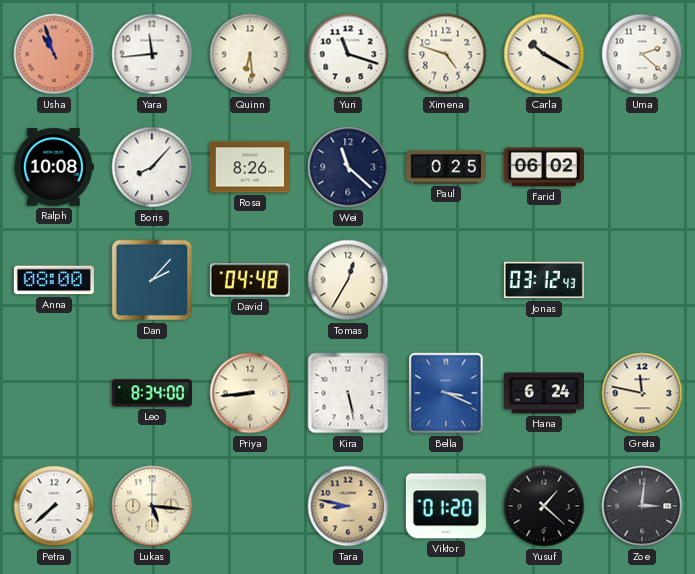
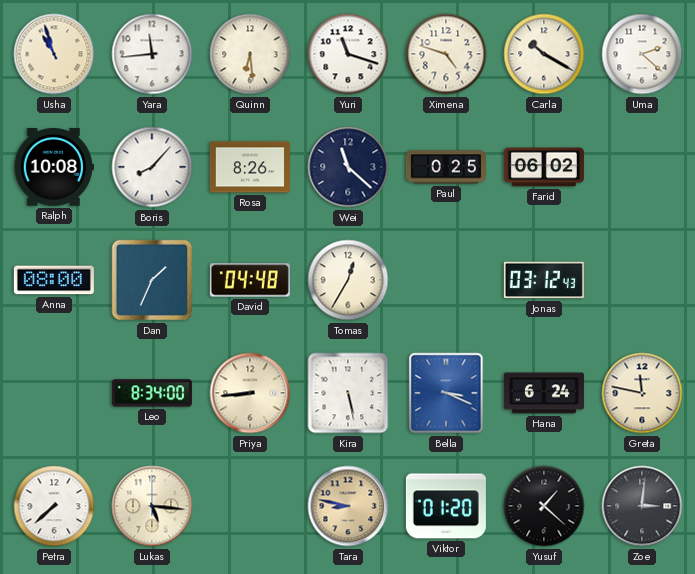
Usha dial: salmon -> cream (54, 54)
Dan: 2:07 -> 1:34 (152, 280)
